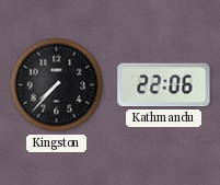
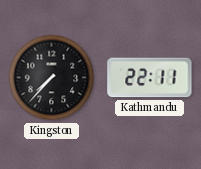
Kathmandu: 22:06 -> 22:11 (150, 78)
